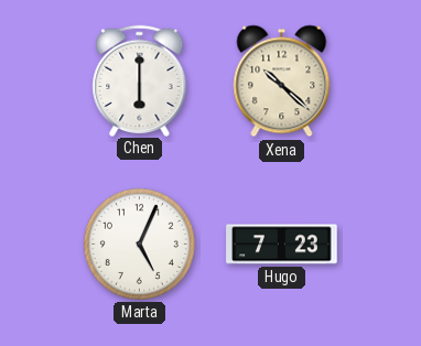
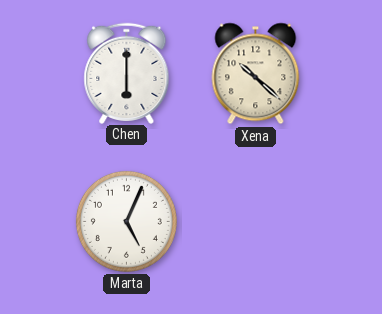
Hugo: 7:23 -> none (282, 245)
